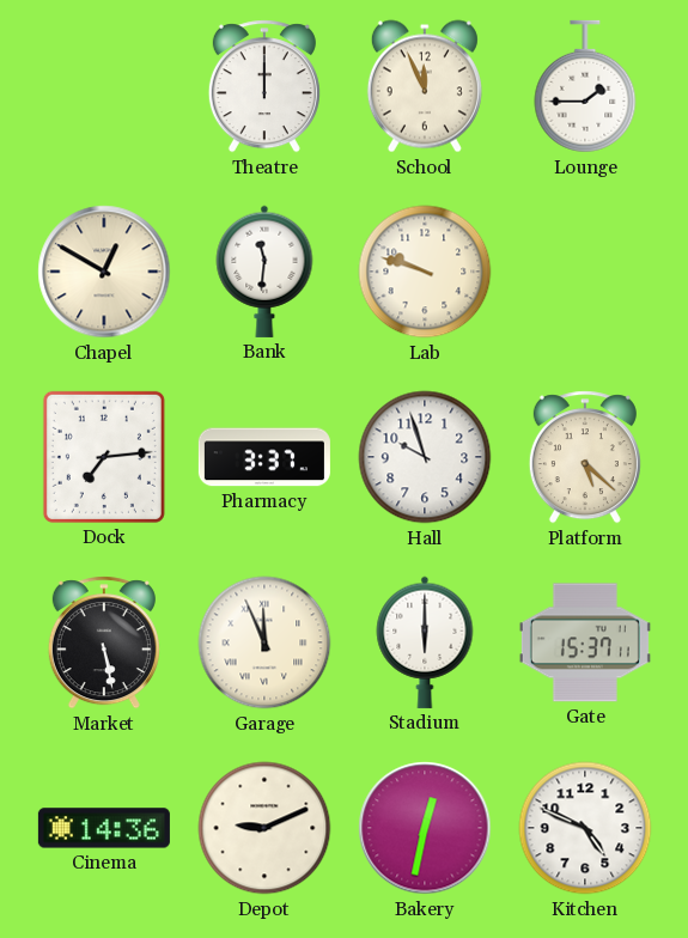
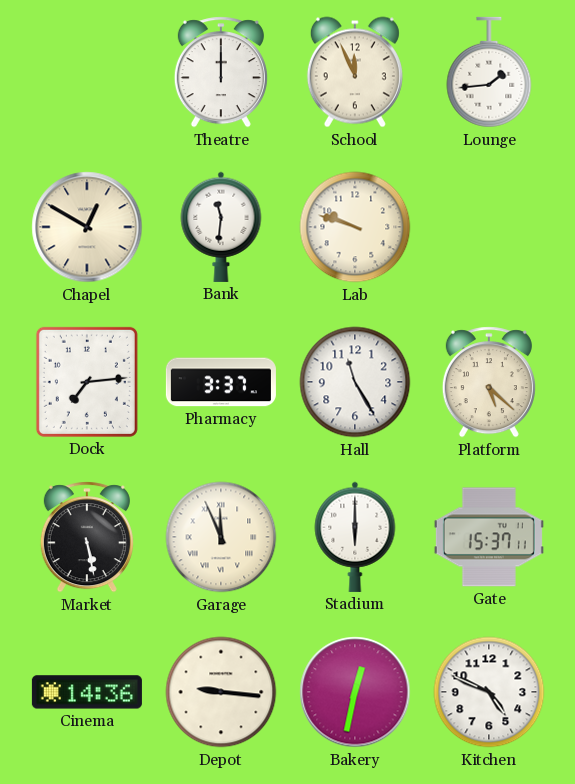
Lounge: 1:45 -> 1:44 (489, 72)
Hall: 9:57 -> 11:25 (355, 382)
Depot: 9:11 -> 9:16 (221, 692)
